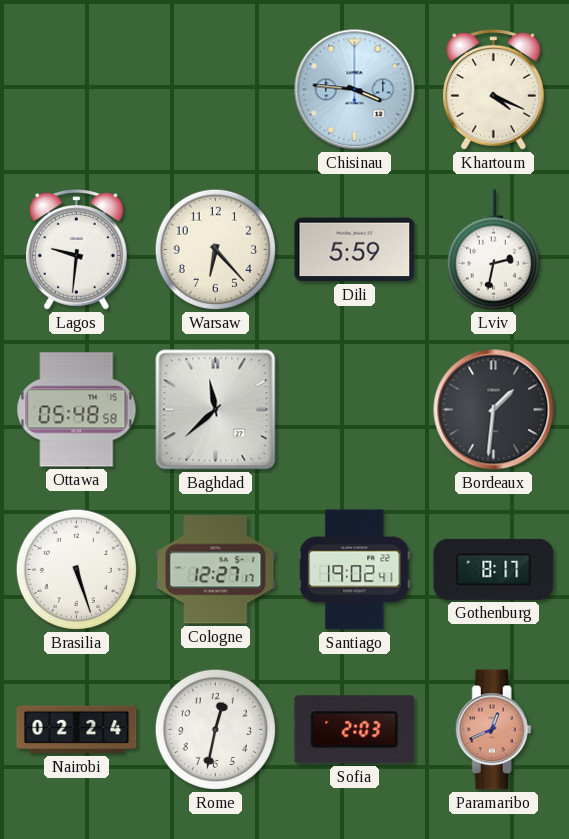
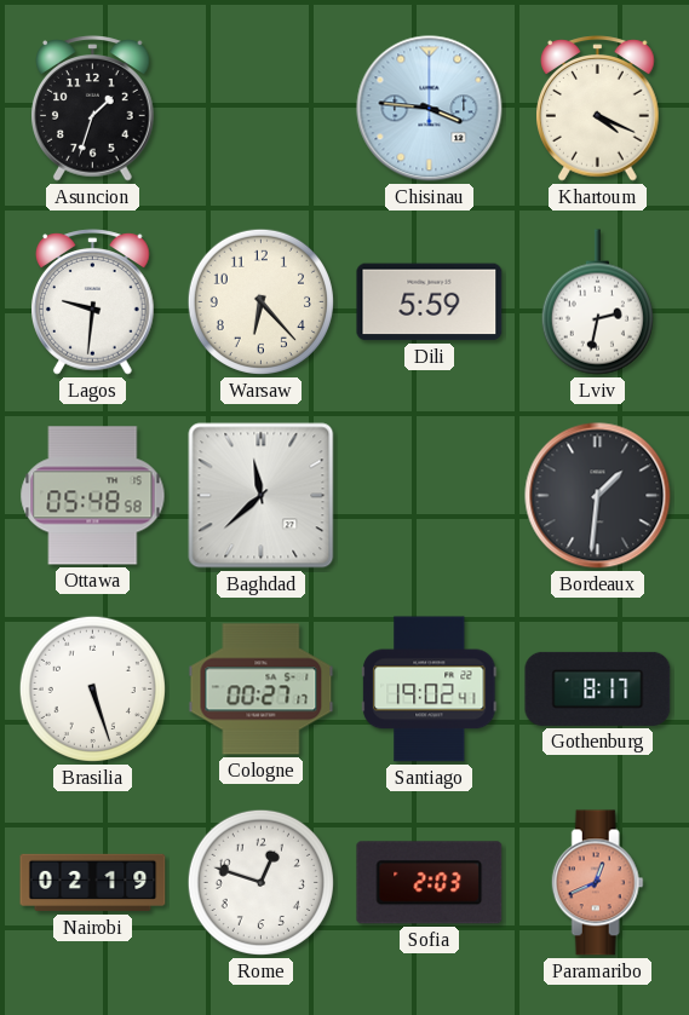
Asuncion: none -> 1:33 (93, 109)
Cologne: 12:27 -> 00:27 (262, 690)
Nairobi: 02:24 -> 02:19 (93, 883)
Rome: 12:32 -> 12:48 (260, 882)
